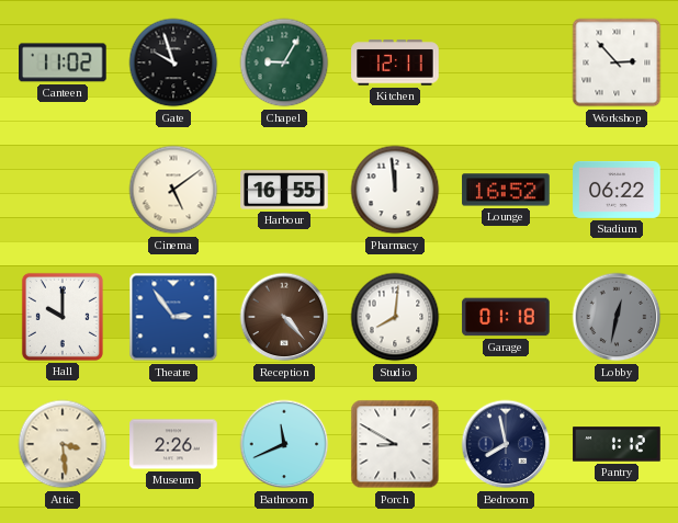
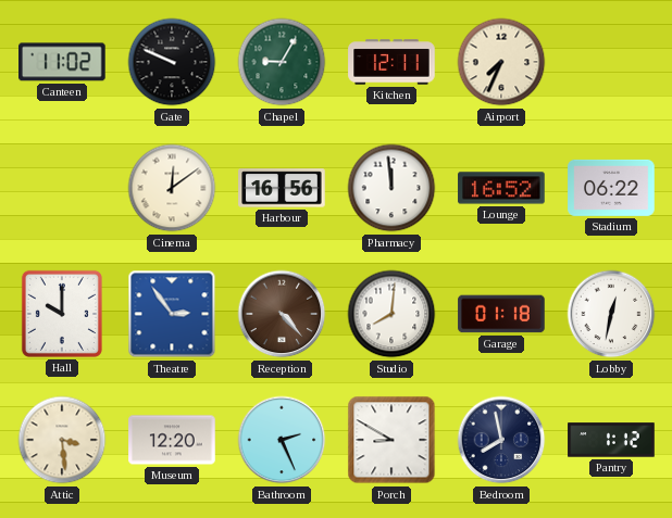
Gate: 9:57 -> 9:49 (172, 62)
Airport: none -> 7:34 (501, 62)
Workshop: 2:53 -> none (617, 62)
Cinema: 5:09 -> 12:09 (172, 188)
Harbour: 16:55 -> 16:56 (282, 188)
Lobby dial: grey -> white (611, 314)
Museum: 2:26 -> 12:20 (172, 440)
Bathroom: 11:41 -> 2:26 (282, 440)
